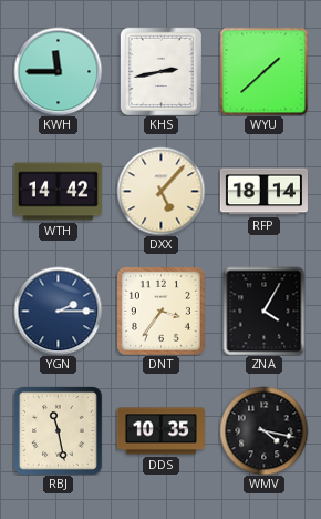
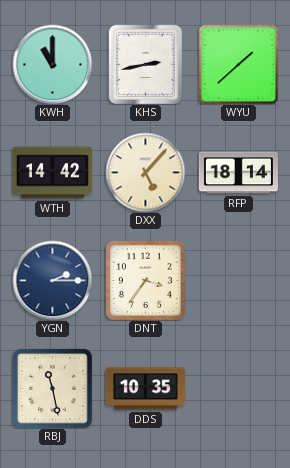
KWH: 11:45 -> 11:00 (52, 64)
ZNA: 4:05 -> none (265, 311)
WMV: 4:17 -> none (263, 430)
